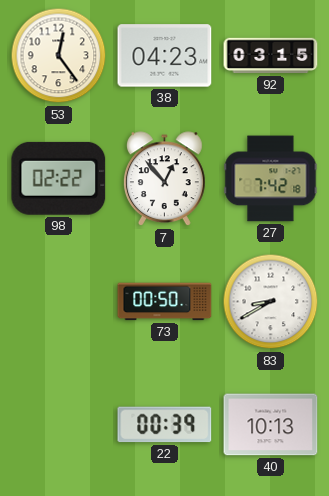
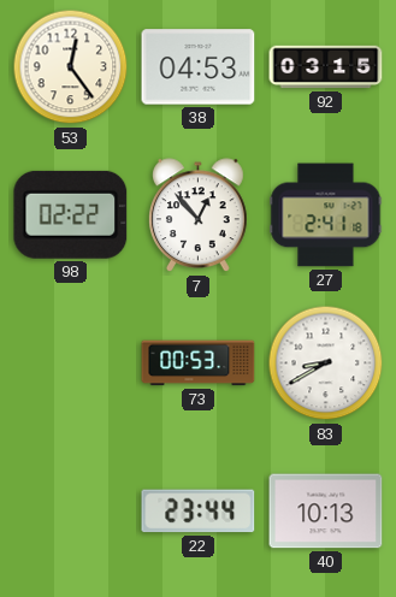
38: 04:23 -> 04:53 (199, 67)
27: 7:42 -> 2:41 (326, 215)
73: 00:50 -> 00:53 (199, 363)
22: 00:39 -> 23:44 (199, 512)
